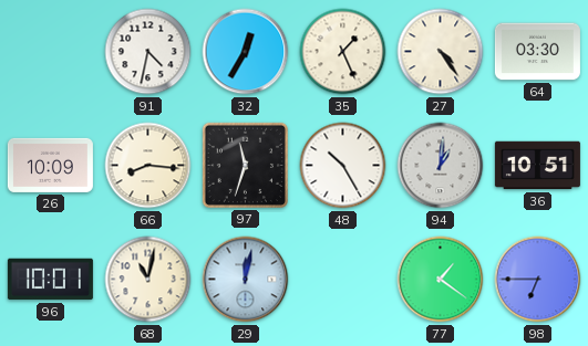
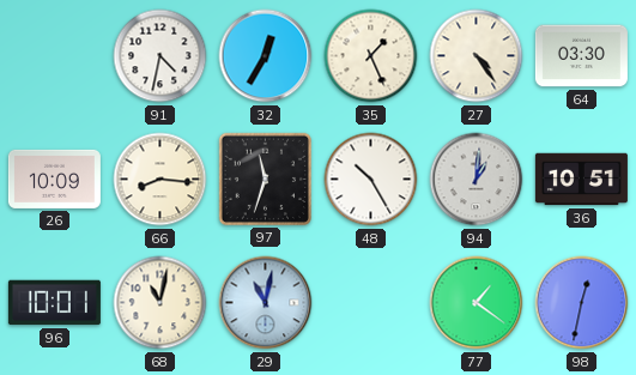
29: 12:02 -> 11:02 (266, 303)
98: 6:45 -> 12:32 (582, 303)
